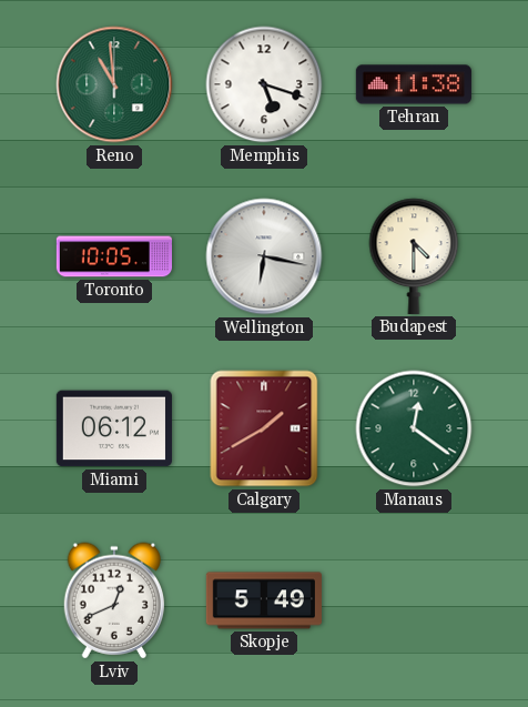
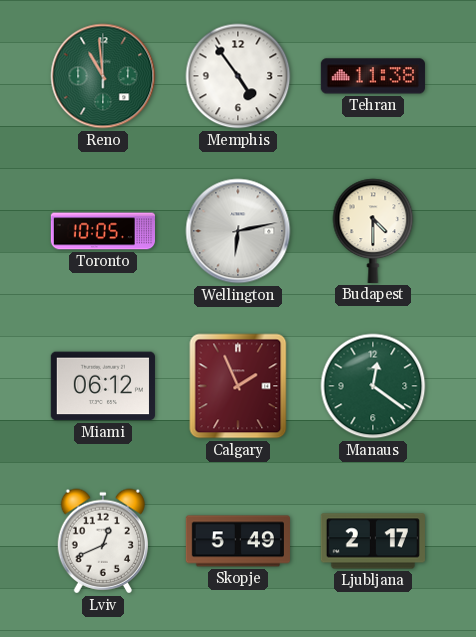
Memphis: 5:18 -> 4:54 (238, 76)
Wellington: 6:17 -> 6:13 (238, 231)
Calgary: 1:40 -> 1:56 (238, 386)
Ljubljana: none -> 2:17 (373, 541)
